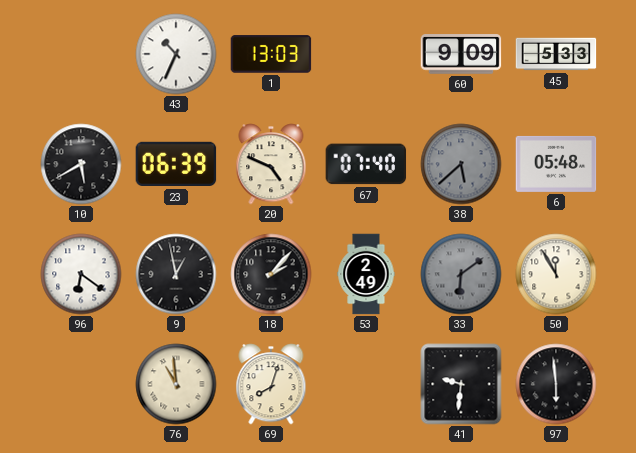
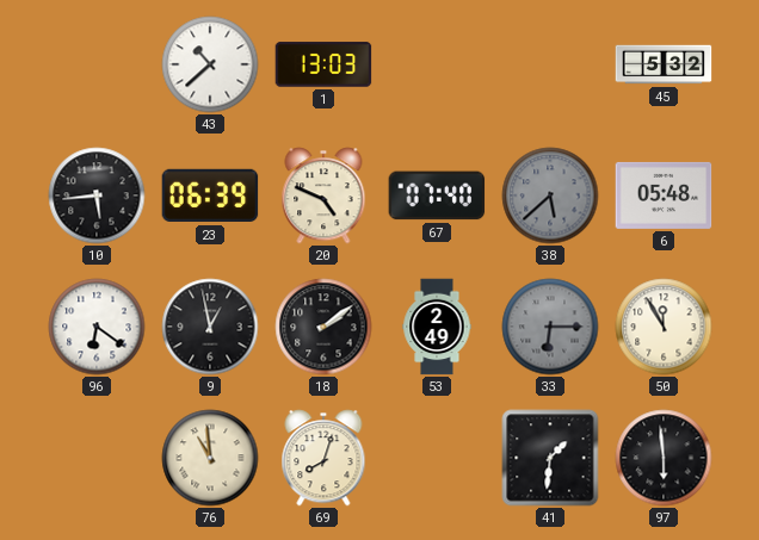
43: 10:34 -> 10:38 (210, 64)
60: 9:09 -> none (461, 54)
45: 5:33 -> 5:32 (664, 64)
10: 5:40 -> 5:44 (97, 195)
18: 2:07 -> 2:09 (323, 327)
33: 6:09 -> 6:15 (550, 327)
41: 9:31 -> 1:31 (550, 458)
